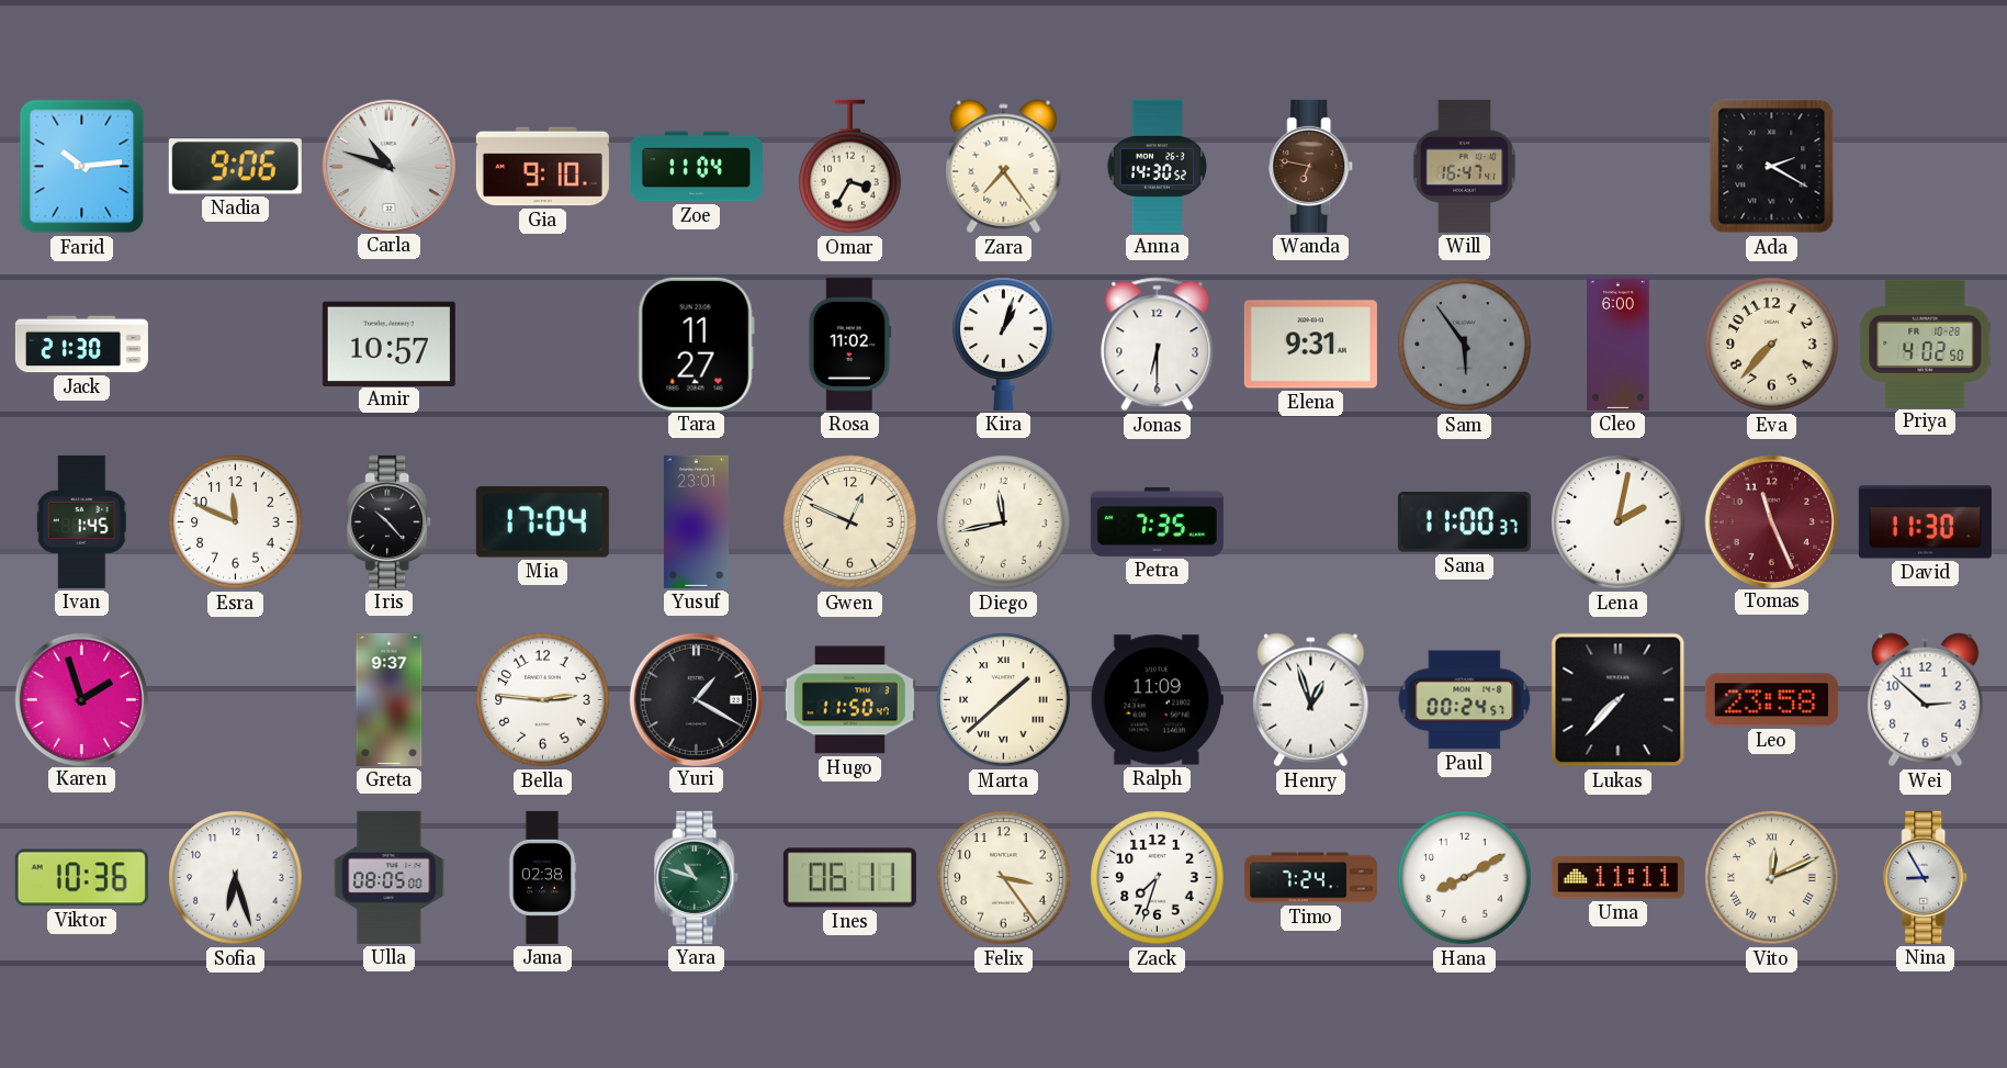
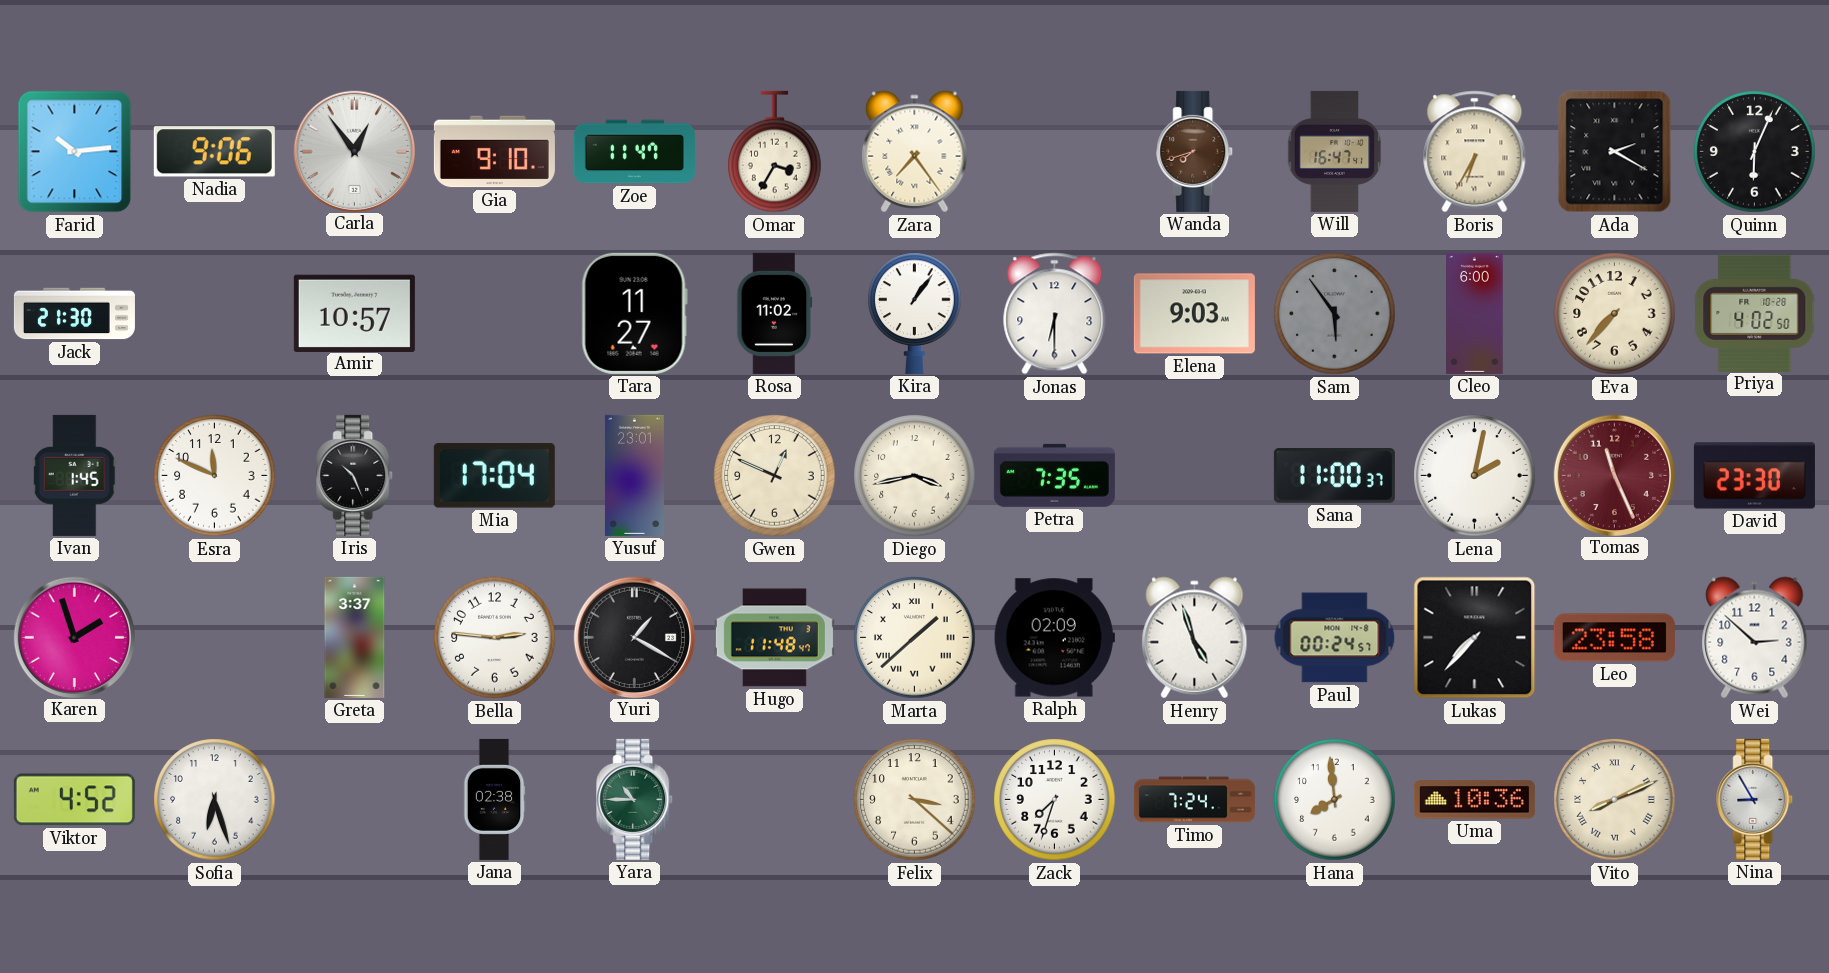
Carla: 10:48 -> 12:54 (354, 151)
Zoe: 11:04 -> 11:47 (634, 152)
Anna: 14:30 -> none (1158, 166)
Wanda: 6:47 -> 7:42 (1195, 151)
Boris: none -> 6:35 (1475, 152)
Quinn: none -> 6:04 (1755, 152)
Kira: 1:03 -> 1:06 (915, 313)
Elena: 9:31 -> 9:03 (1194, 314)
Iris: 10:23 -> 10:26 (355, 475)
Diego: 11:43 -> 3:43 (915, 476)
David: 11:30 -> 23:30 (1754, 476)
Greta: 9:37 -> 3:37 (355, 637)
Hugo: 11:50 -> 11:48 (774, 638)
Ralph: 11:09 -> 02:09 (1054, 638)
Henry: 12:57 -> 4:57 (1195, 638)
Viktor: 10:36 -> 4:52 (74, 800)
Ulla: 08:05 -> none (390, 877)
Yara: 10:48 -> 10:45 (635, 799)
Ines: 06:11 -> none (849, 878)
Felix: 3:24 -> 3:22 (915, 800)
Hana: 8:10 -> 7:59 (1335, 800)
Uma: 11:11 -> 10:36 (1474, 800)
Vito: 12:11 -> 8:11 (1615, 800)
